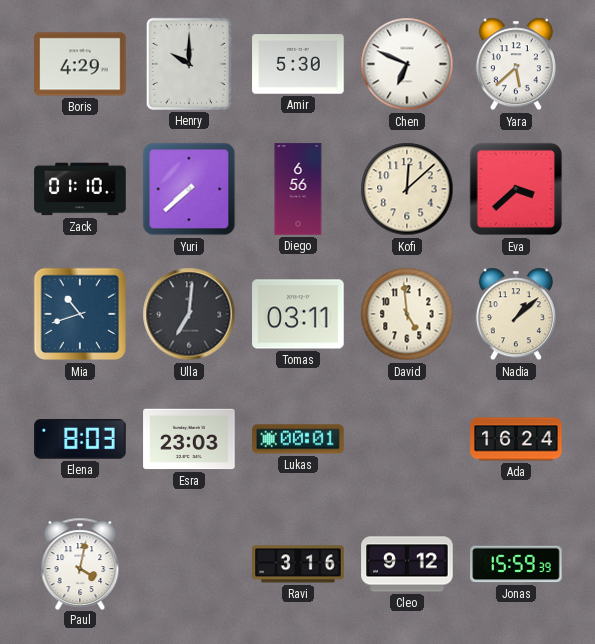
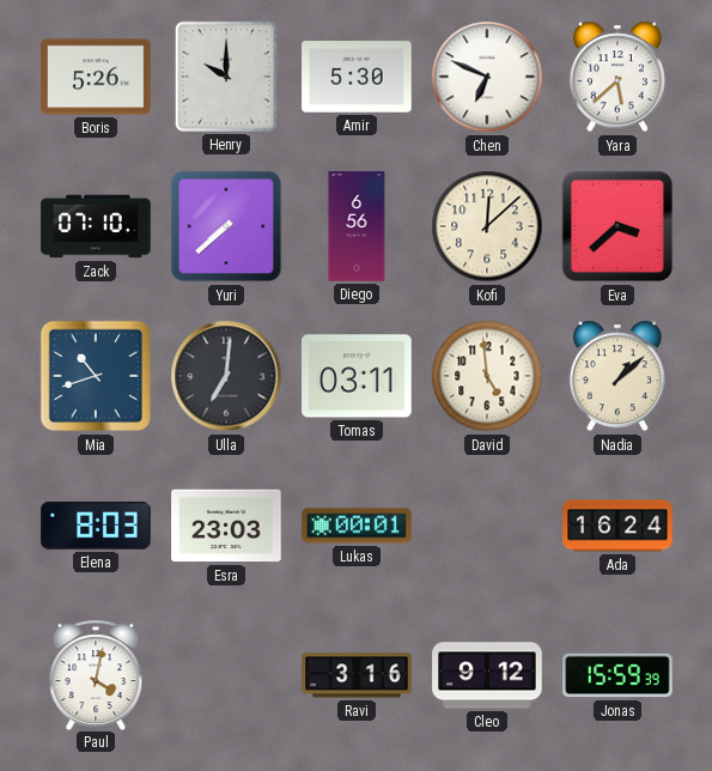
Boris: 4:29 -> 5:26 (96, 77)
Zack: 01:10 -> 07:10 (96, 226)
